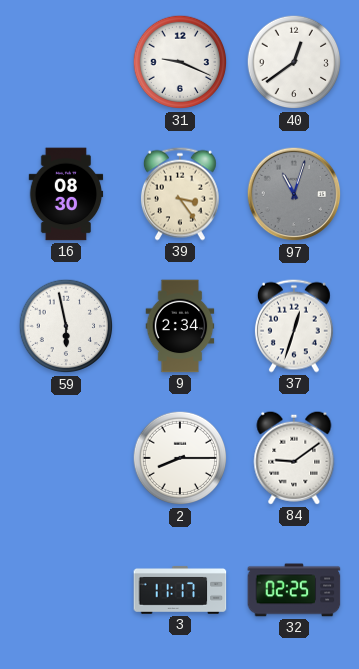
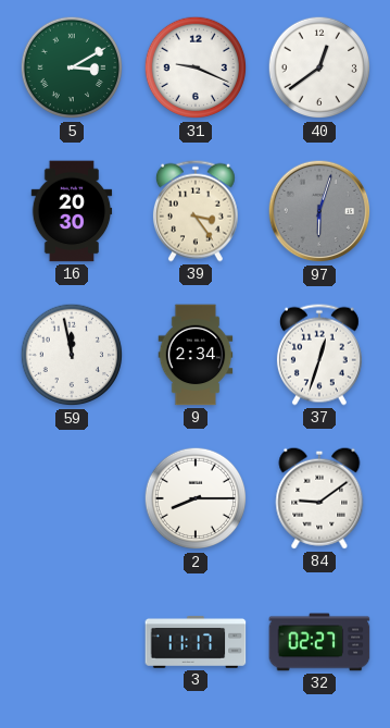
5: none -> 3:10 (72, 67)
16: 08:30 -> 20:30 (72, 211)
97: 11:03 -> 6:03 (319, 211)
59: 5:58 -> 11:58 (72, 355)
32: 02:25 -> 02:27 (319, 642)
